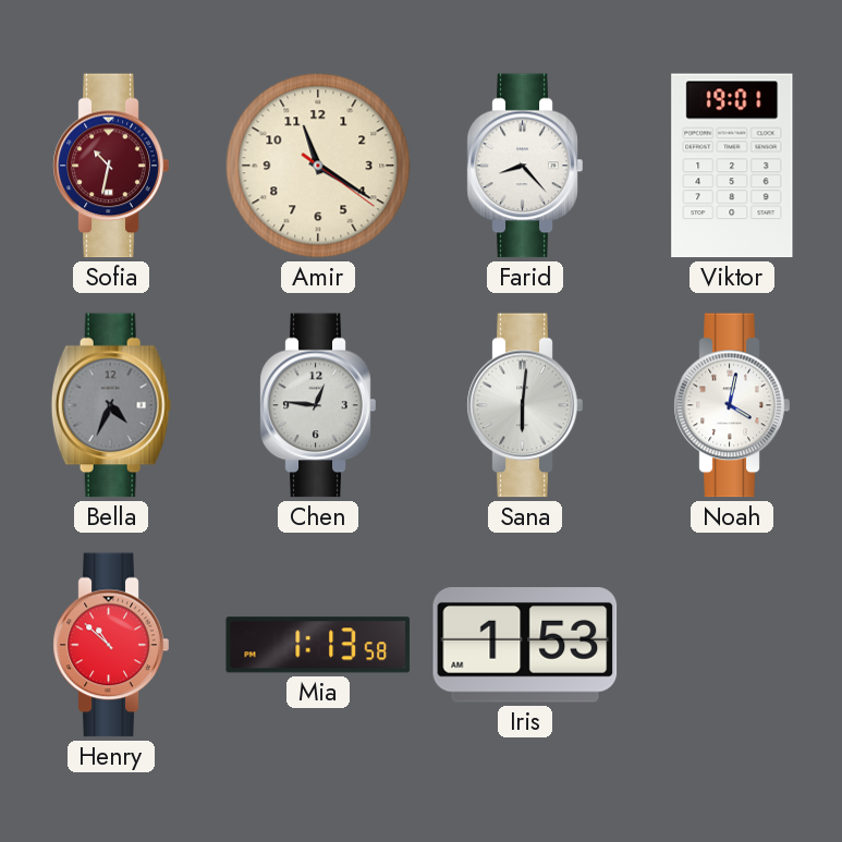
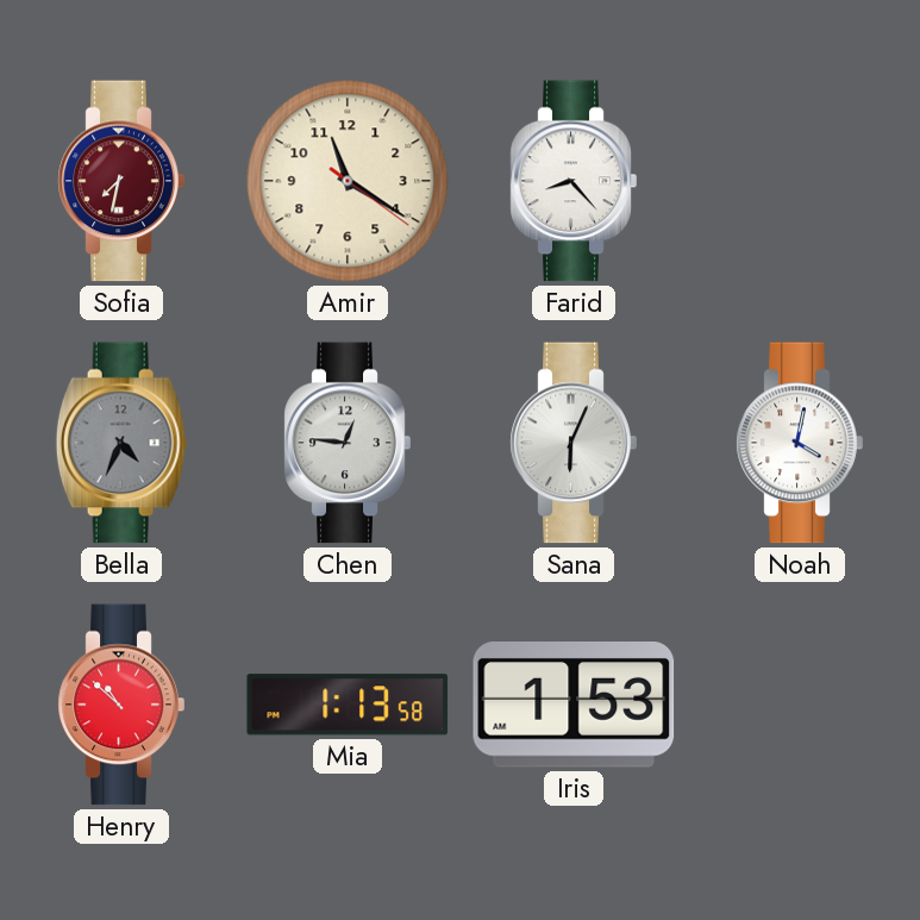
Sofia: 10:32 -> 7:32 (121, 181)
Viktor: 19:01 -> none (732, 166)
Sana: 6:01 -> 6:04 (574, 443)
